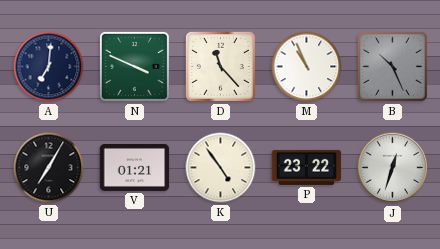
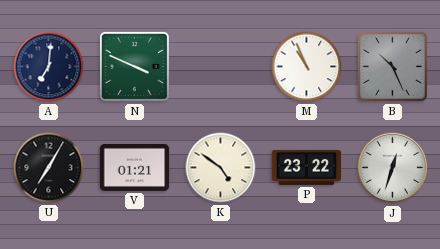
D: 11:23 -> none (220, 66)
K: 4:54 -> 4:51 (221, 168)
